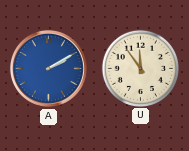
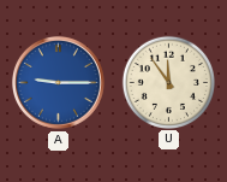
A: 2:10 -> 9:15 (58, 82)
